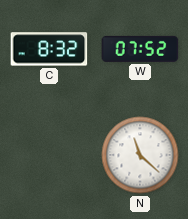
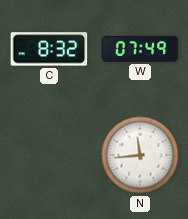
W: 07:52 -> 07:49 (140, 49)
N: 11:22 -> 11:44 (140, 155)
